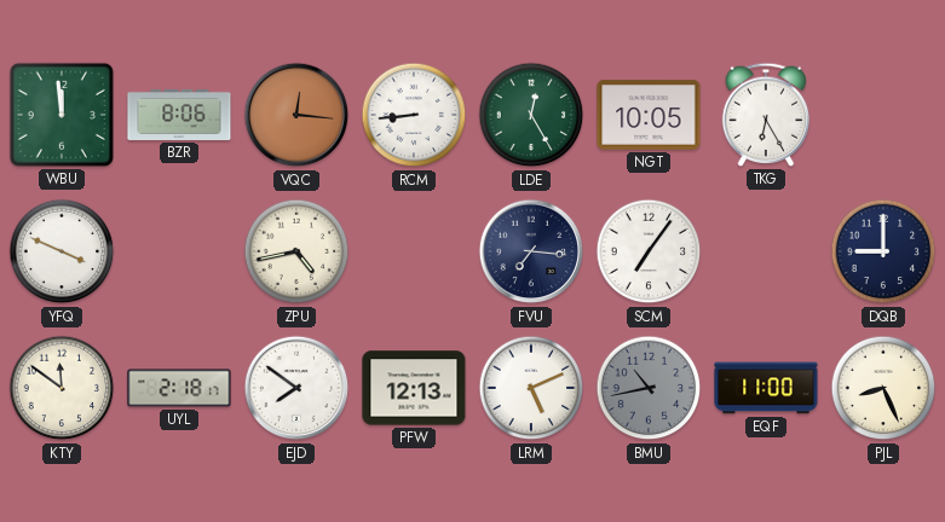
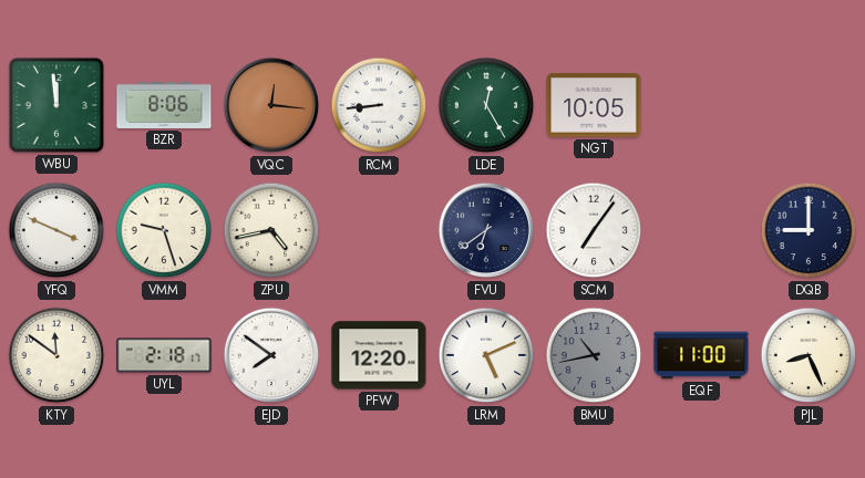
TKG: 6:25 -> none (766, 115)
VMM: none -> 9:27 (164, 230)
FVU: 7:16 -> 6:39 (486, 230)
PFW: 12:13 -> 12:20 (379, 355)
